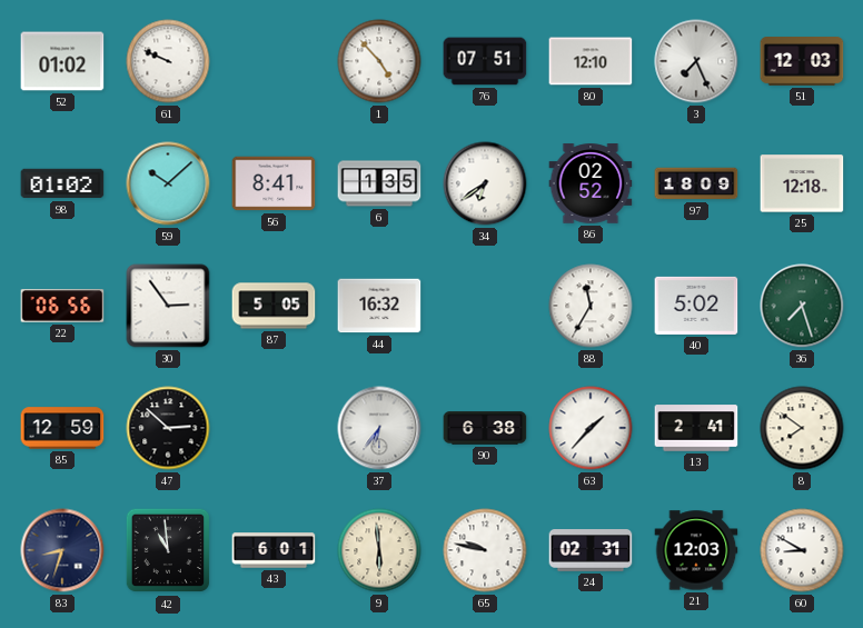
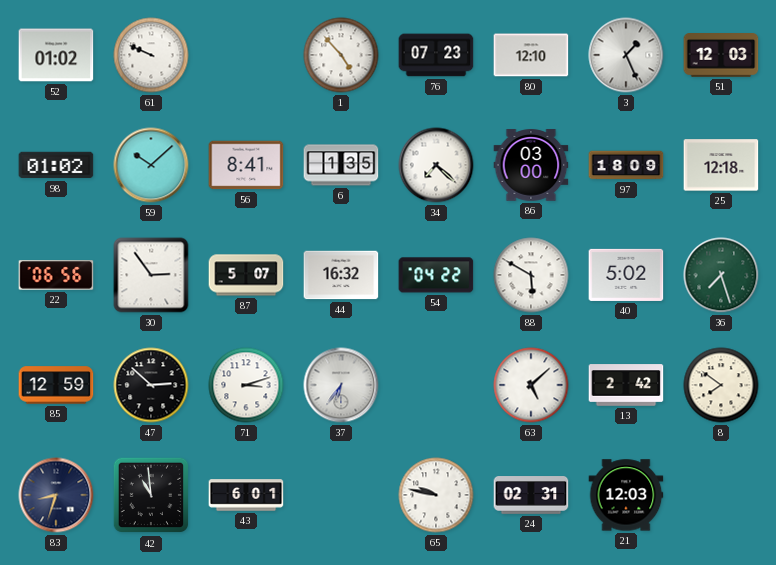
76: 07:51 -> 07:23 (436, 55)
3: 7:26 -> 1:26 (626, 55)
34: 6:39 -> 7:22 (436, 165)
86: 02:52 -> 03:00 (531, 165)
87: 5:05 -> 5:07 (246, 275)
54: none -> 04:22 (436, 275)
88: 11:35 -> 5:50 (531, 275)
71: none -> 3:12 (246, 385)
90: 6:38 -> none (485, 428)
63: 1:37 -> 5:08 (531, 385)
13: 2:41 -> 2:42 (626, 385)
9: 5:59 -> none (379, 550)
60: 8:50 -> none (802, 550)
